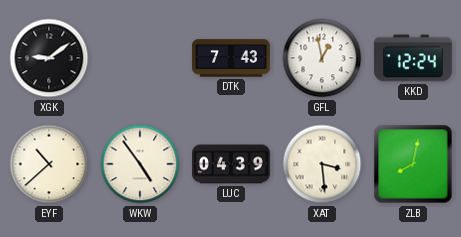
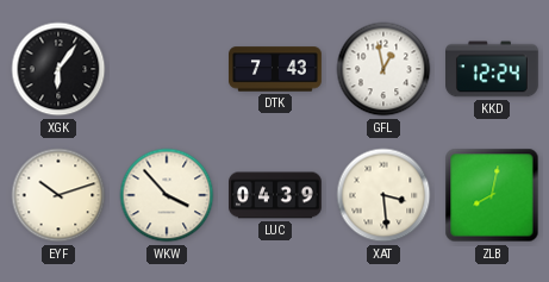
XGK: 9:09 -> 6:06 (58, 69)
EYF: 10:38 -> 10:12 (58, 195)
WKW: 4:54 -> 3:53 (167, 195)
